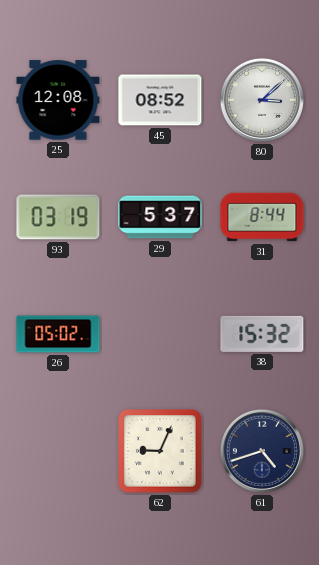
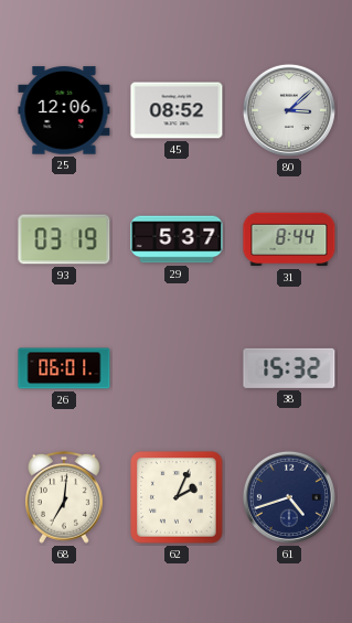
25: 12:08 -> 12:06 (64, 110)
26: 05:02 -> 06:01 (64, 368)
68: none -> 7:01 (65, 497)
62: 9:04 -> 2:04 (177, 497)
